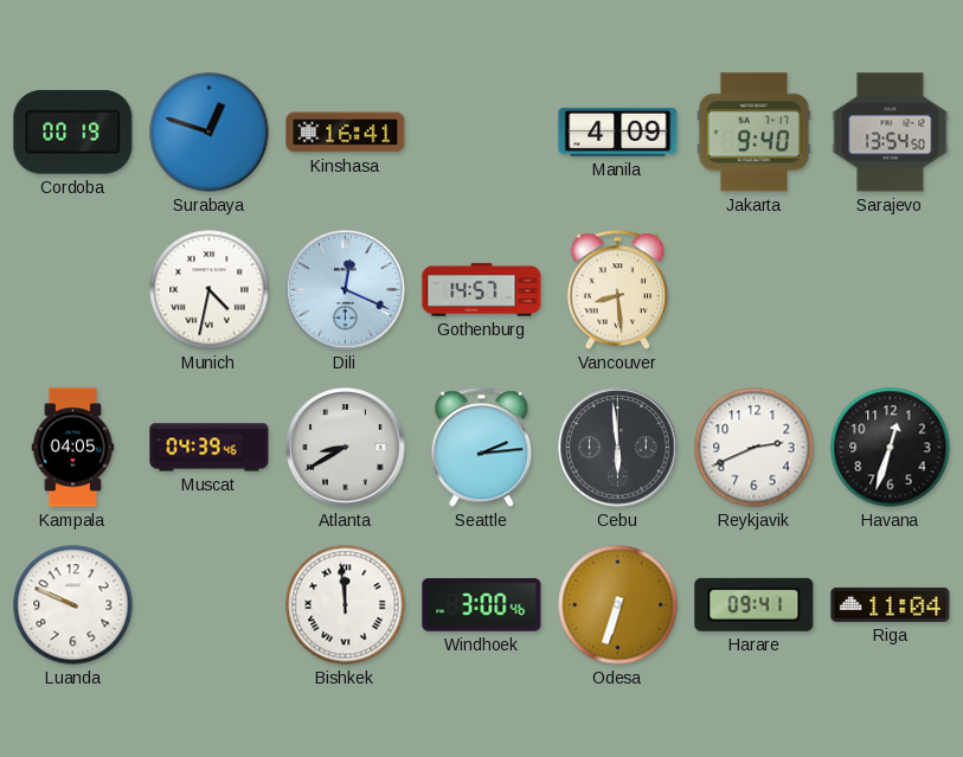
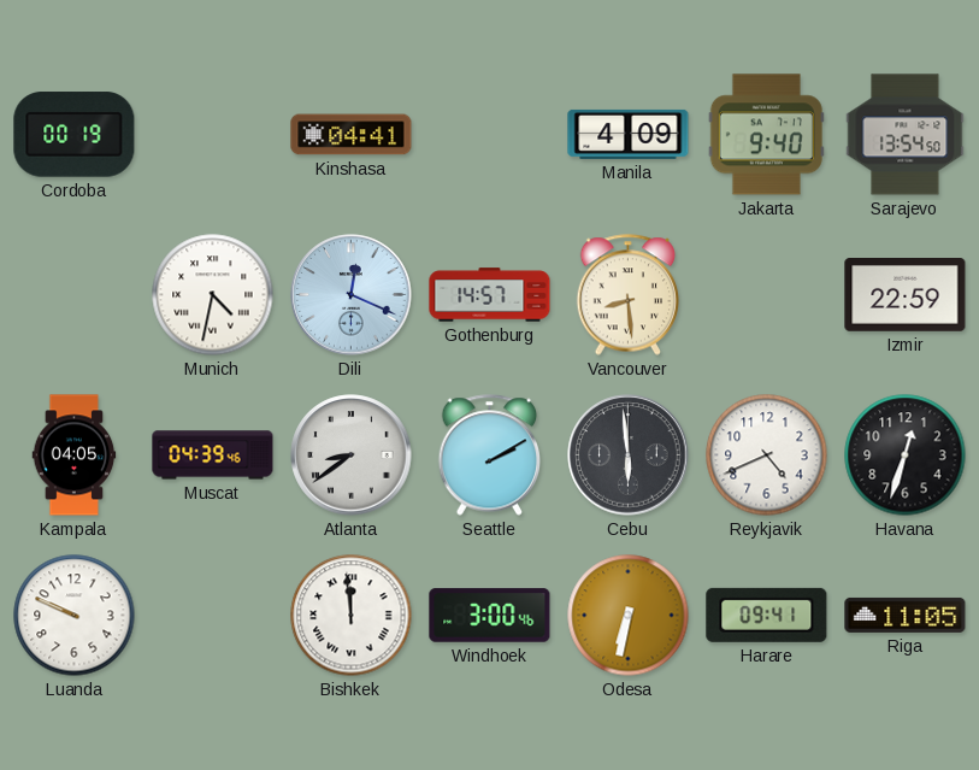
Surabaya: 12:48 -> none (210, 133)
Kinshasa: 16:41 -> 04:41 (352, 135)
Izmir: none -> 22:59 (906, 295)
Atlanta: 8:40 -> 8:39 (352, 455)
Seattle: 2:14 -> 2:10 (490, 455)
Reykjavik: 2:41 -> 4:41 (767, 455)
Odesa: 6:33 -> 6:32 (629, 616)
Riga: 11:04 -> 11:05 (906, 615)
